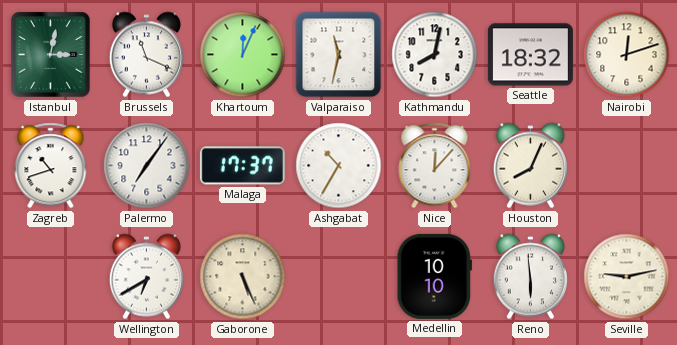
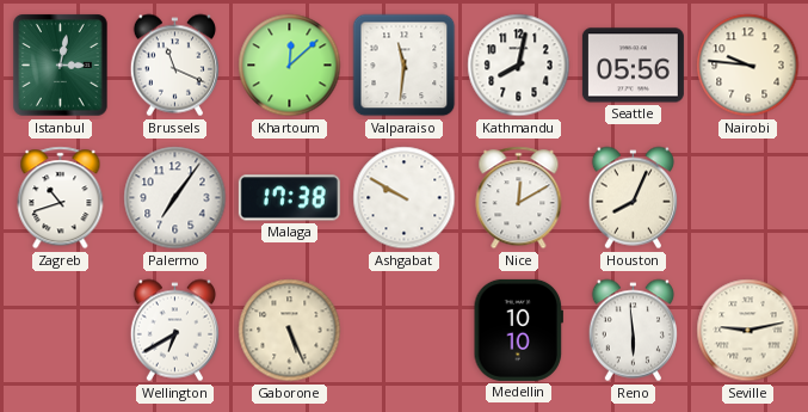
Khartoum: 12:04 -> 12:08 (290, 66)
Valparaiso: 11:32 -> 11:31 (405, 66)
Seattle: 18:32 -> 05:56 (633, 66)
Nairobi: 12:12 -> 9:46 (748, 66)
Malaga: 17:37 -> 17:38 (289, 198)
Ashgabat: 10:35 -> 9:50 (405, 198)
Nice: 12:07 -> 12:10 (519, 198)
